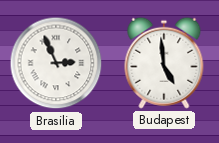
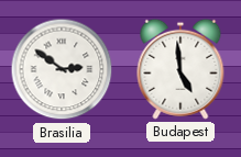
Brasilia: 2:56 -> 2:51 (62, 69)
